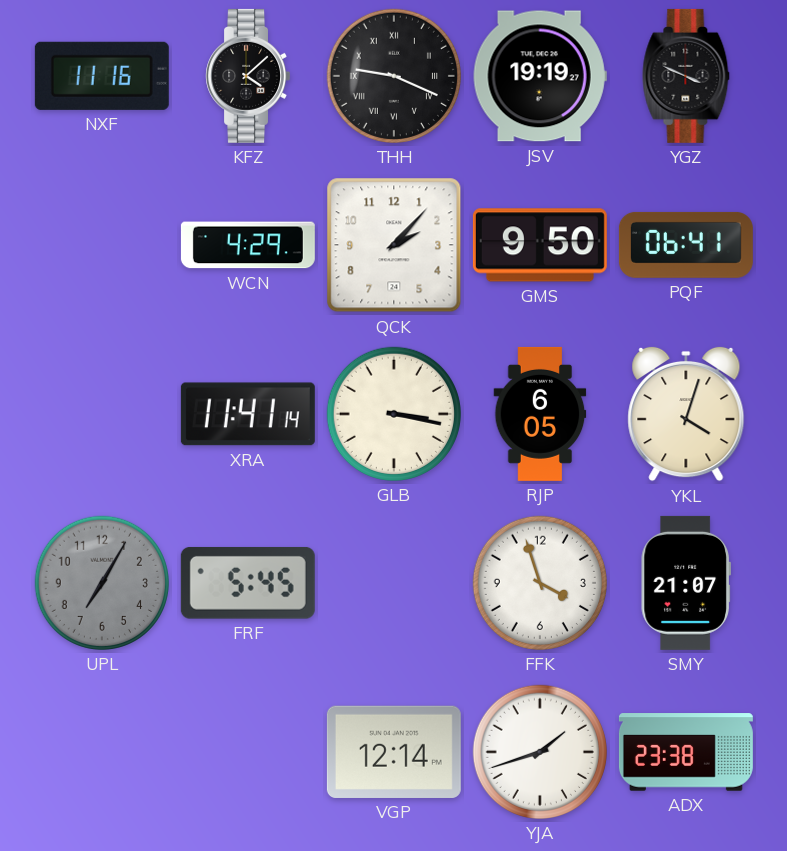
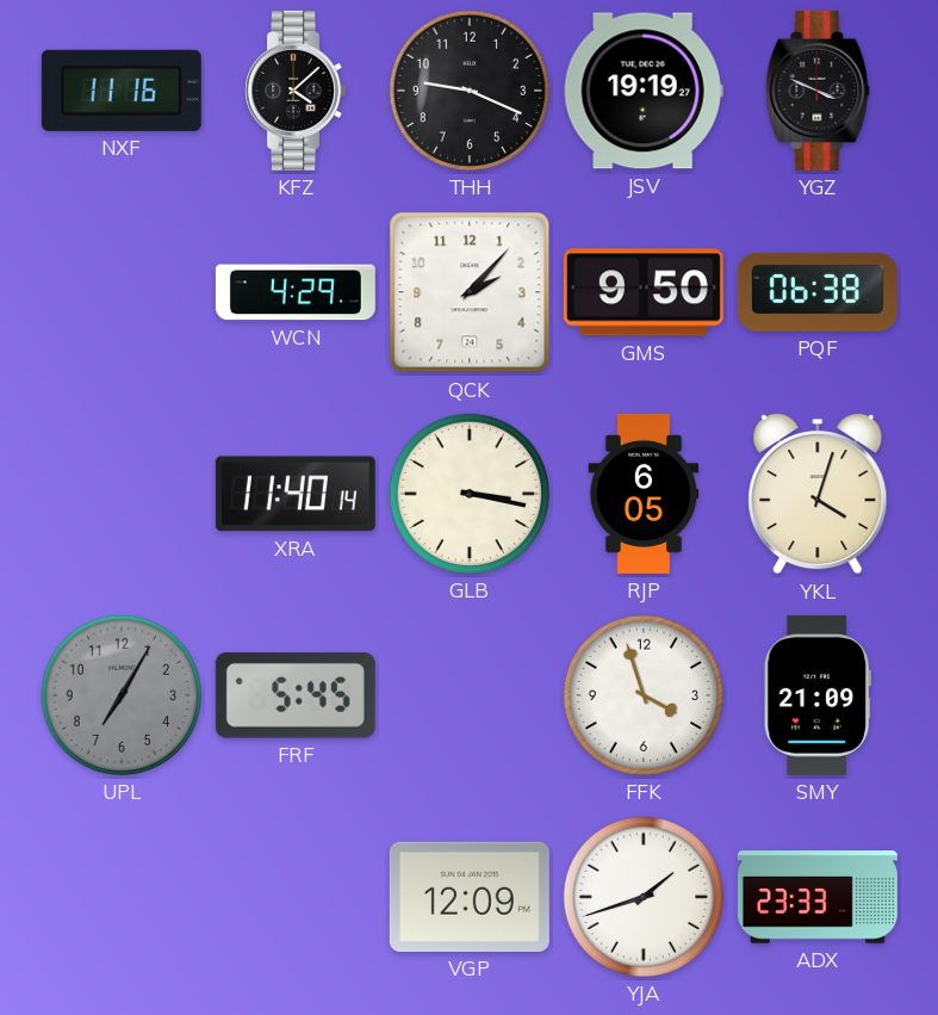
THH numerals: Roman -> Arabic (470, 91)
PQF: 06:41 -> 06:38 (818, 292)
XRA: 11:41 -> 11:40 (296, 494)
SMY: 21:07 -> 21:09 (818, 695)
VGP: 12:14 -> 12:09 (470, 897)
ADX: 23:38 -> 23:33 (818, 897)
